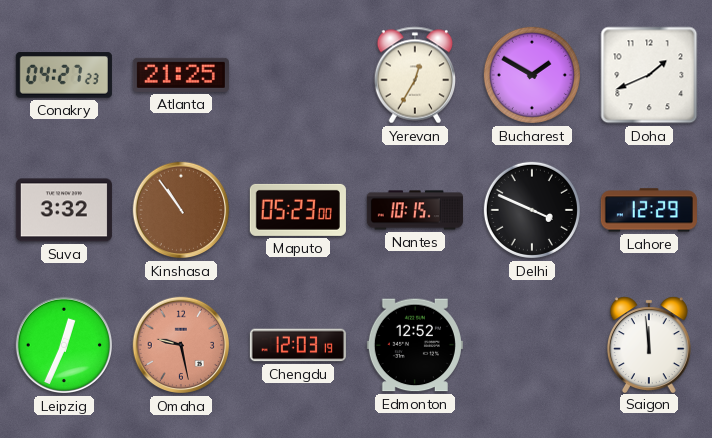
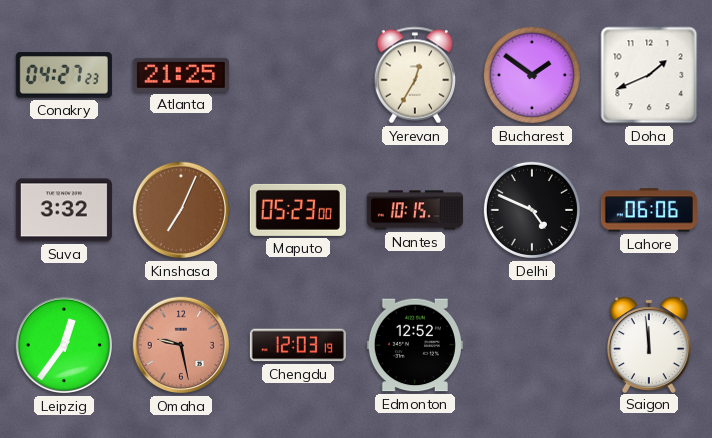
Bucharest: 1:50 -> 1:51 (532, 75)
Kinshasa: 10:54 -> 7:04 (181, 210)
Delhi: 3:49 -> 4:49 (532, 210)
Lahore: 12:29 -> 06:06 (649, 210)
Leipzig: 12:34 -> 12:36 (64, 345)
